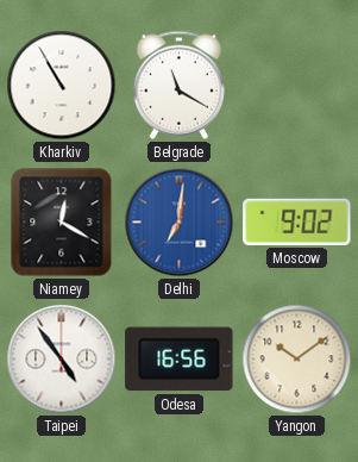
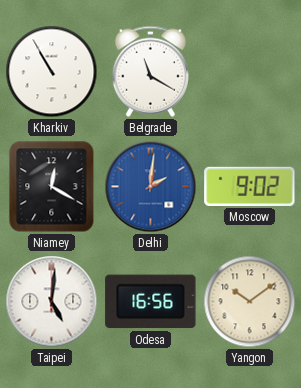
Delhi: 7:01 -> 2:01 (151, 187)
Taipei: 4:54 -> 5:01 (52, 302)
